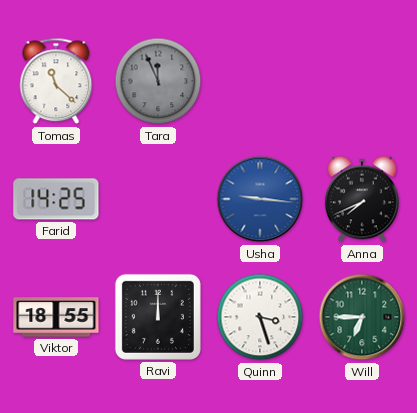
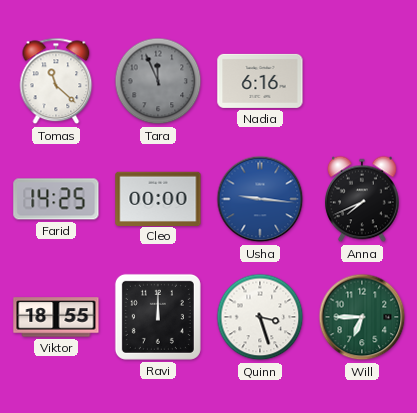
Nadia: none -> 6:16 (260, 81)
Cleo: none -> 00:00 (158, 198)
